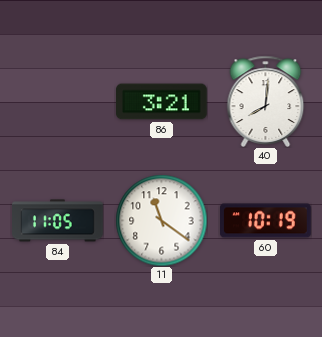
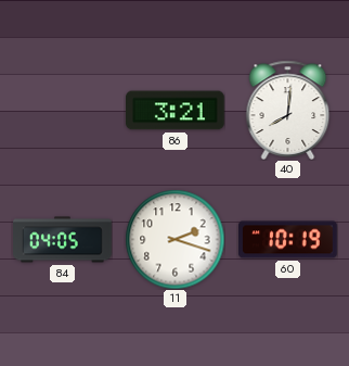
84: 11:05 -> 04:05 (63, 240)
11: 11:21 -> 2:18 (174, 239)
